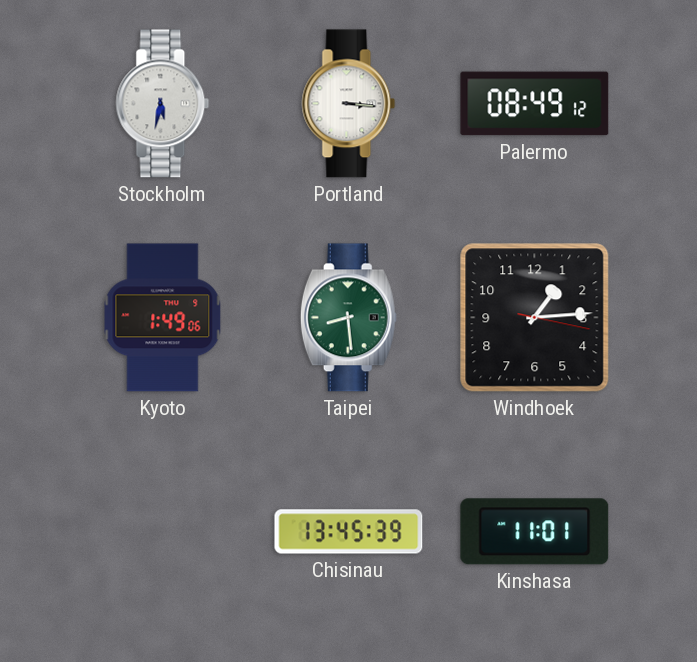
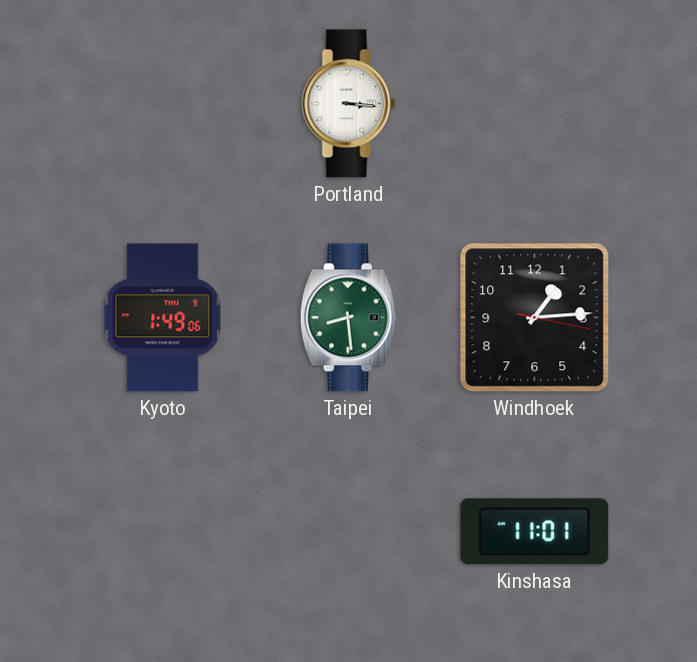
Stockholm: 5:32 -> none (163, 104)
Palermo: 08:49 -> none (535, 104)
Chisinau: 13:45 -> none (349, 532)
